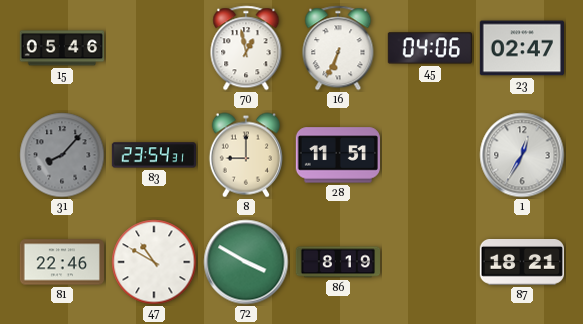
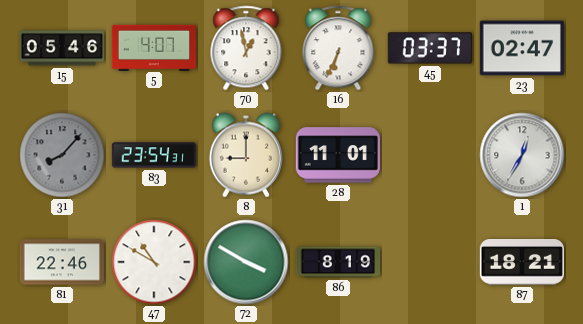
5: none -> 4:07 (153, 47)
45: 04:06 -> 03:37 (430, 48)
28: 11:51 -> 11:01 (338, 155)
